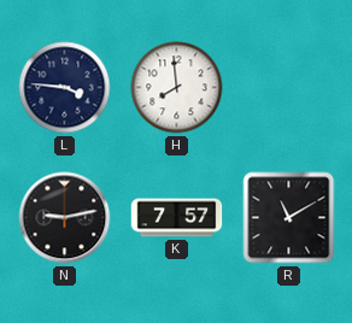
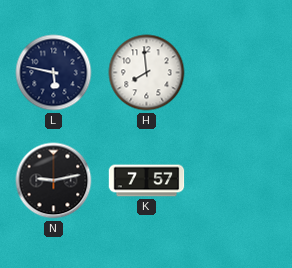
L: 3:46 -> 5:47 (54, 73)
R: 11:10 -> none (289, 218)
